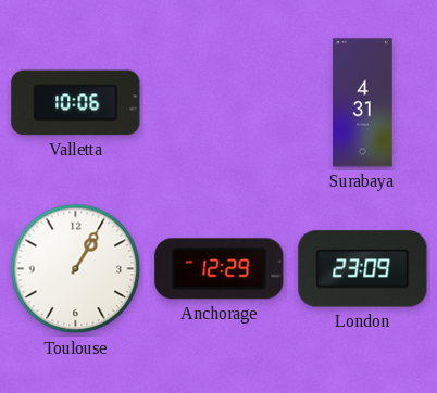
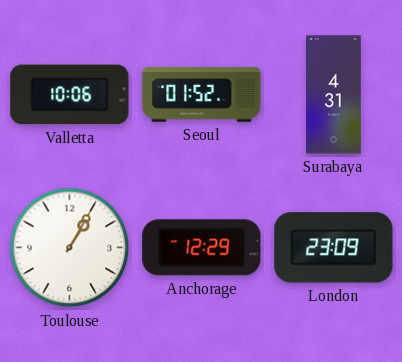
Seoul: none -> 01:52 (202, 95)
